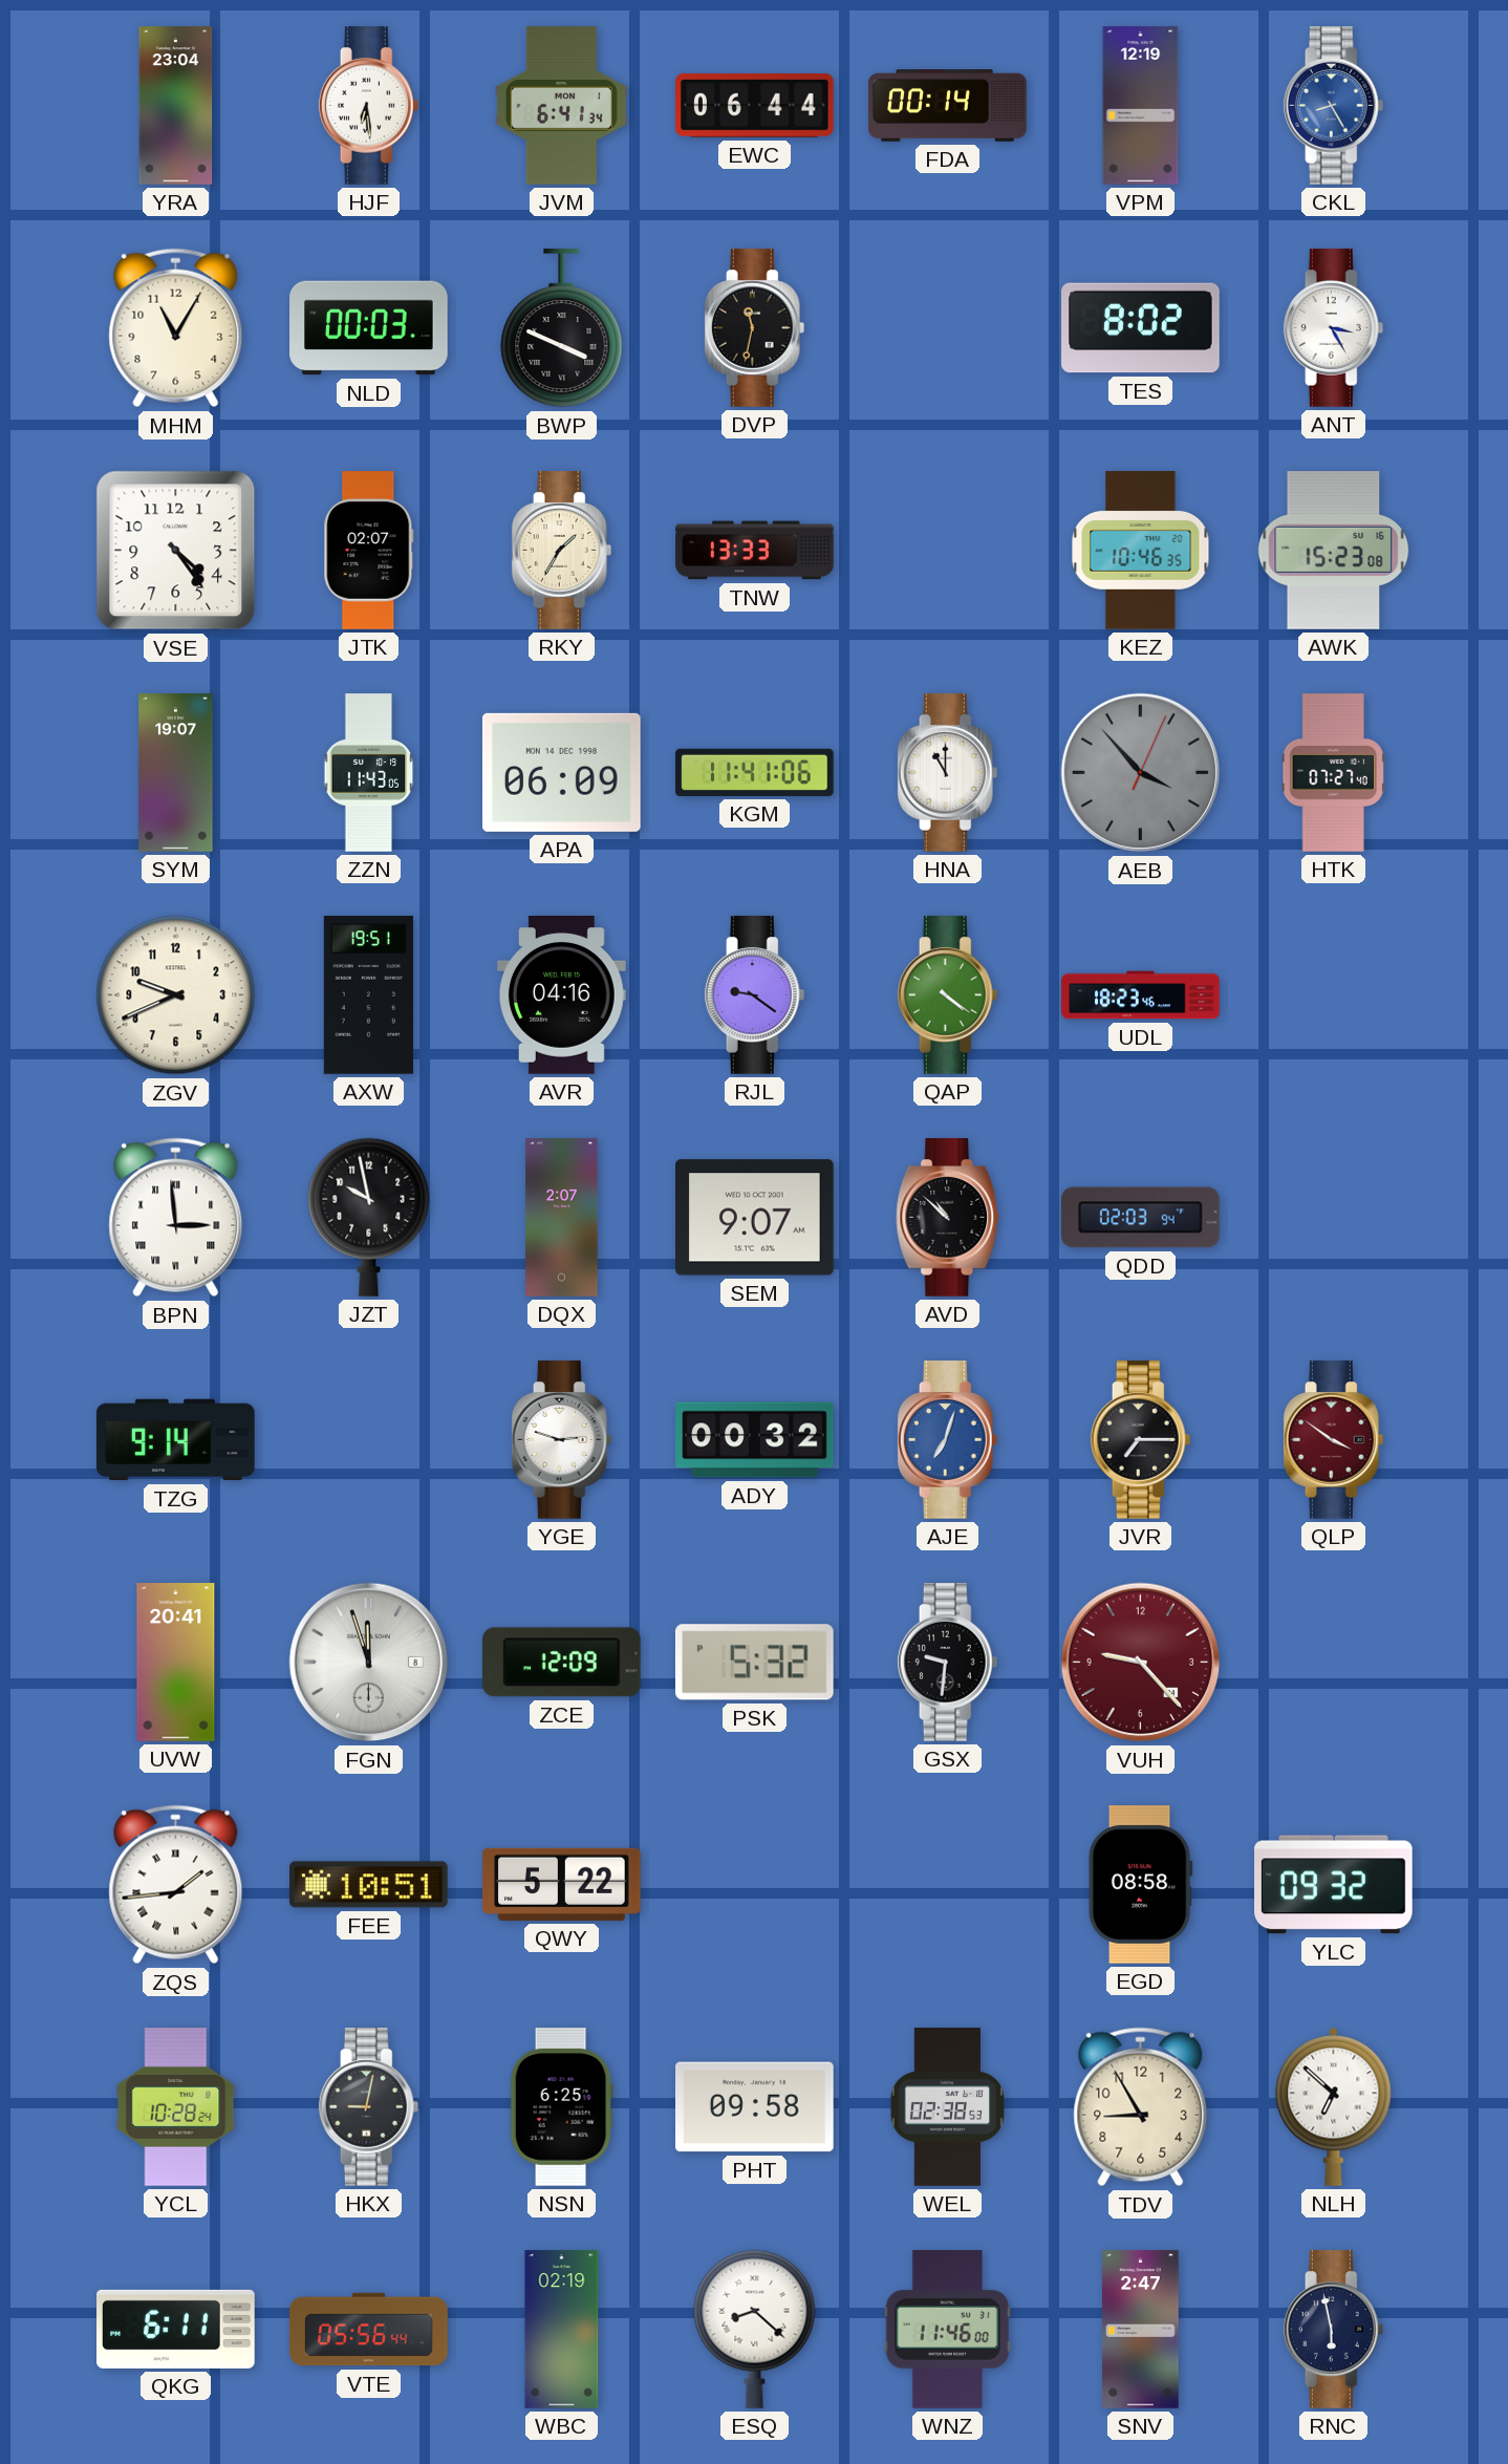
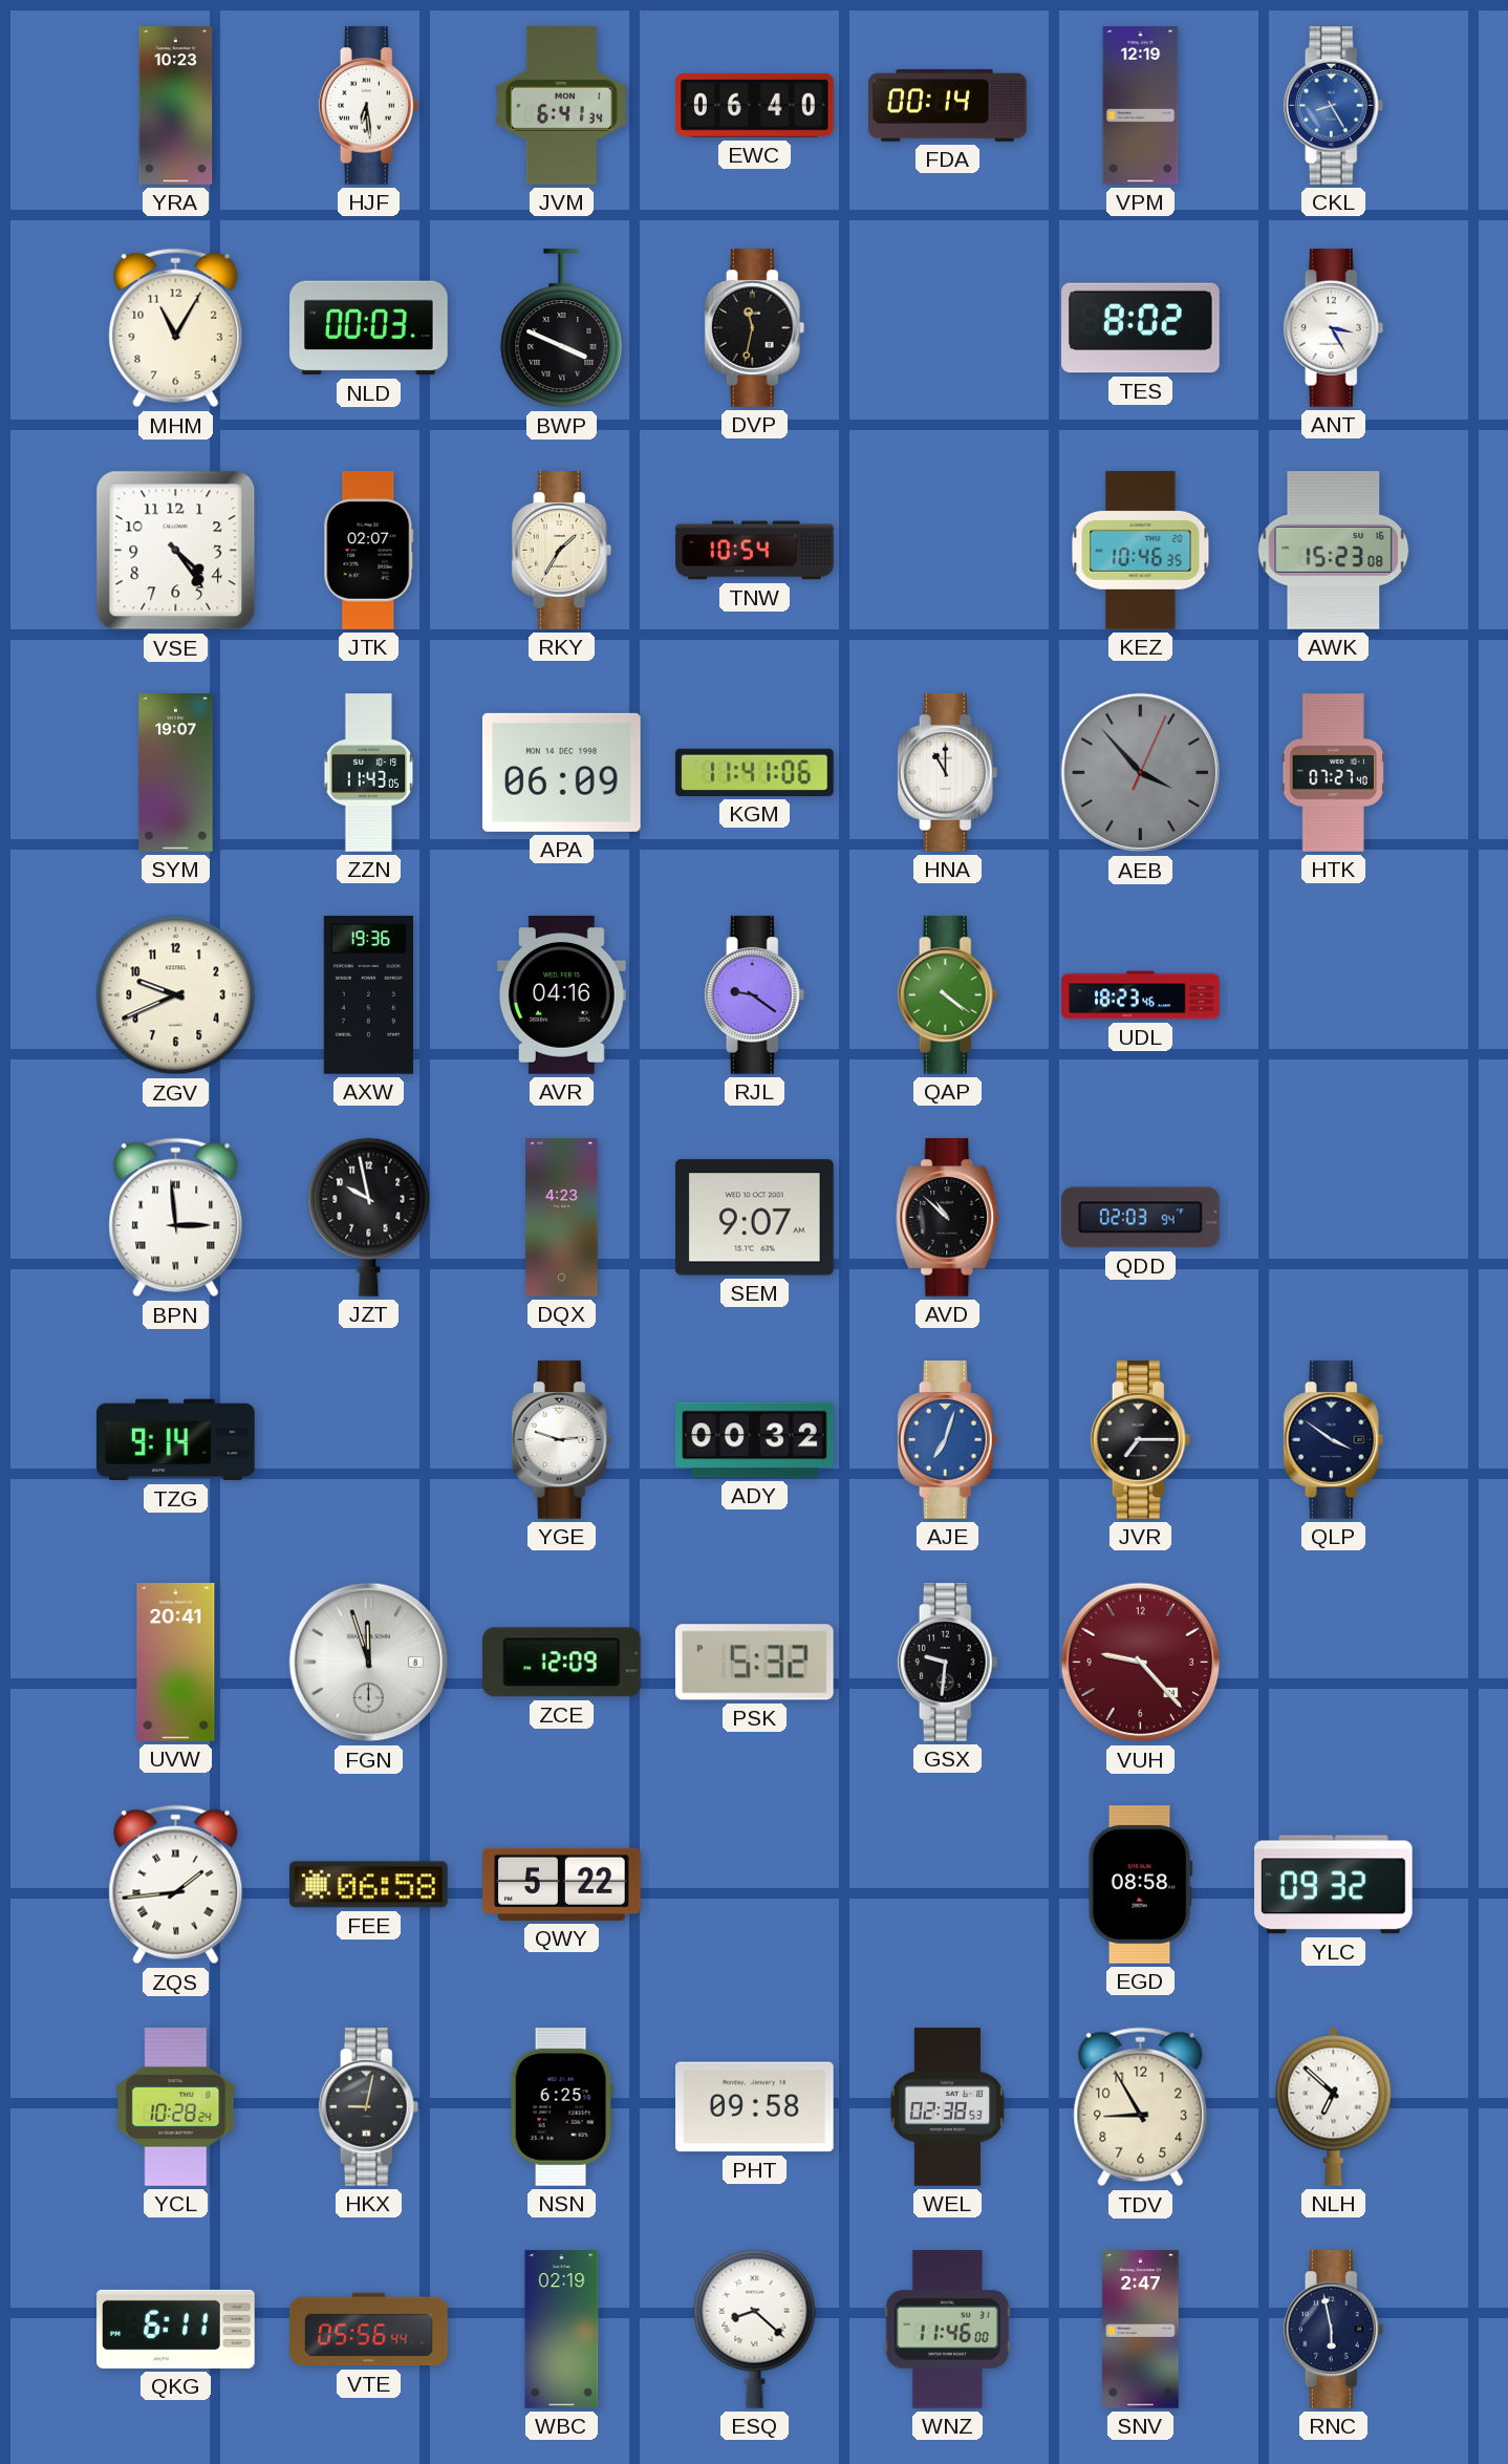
YRA: 23:04 -> 10:23 (176, 106)
EWC: 06:44 -> 06:40 (755, 105)
TNW: 13:33 -> 10:54 (755, 551)
AXW: 19:51 -> 19:36 (368, 995)
DQX: 2:07 -> 4:23 (562, 1218)
QLP dial: burgundy -> navy (1334, 1440)
FEE: 10:51 -> 06:58 (369, 1885)
